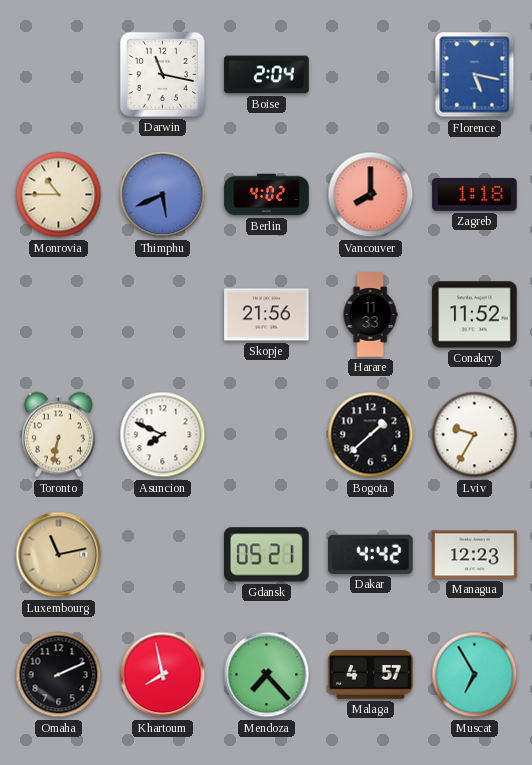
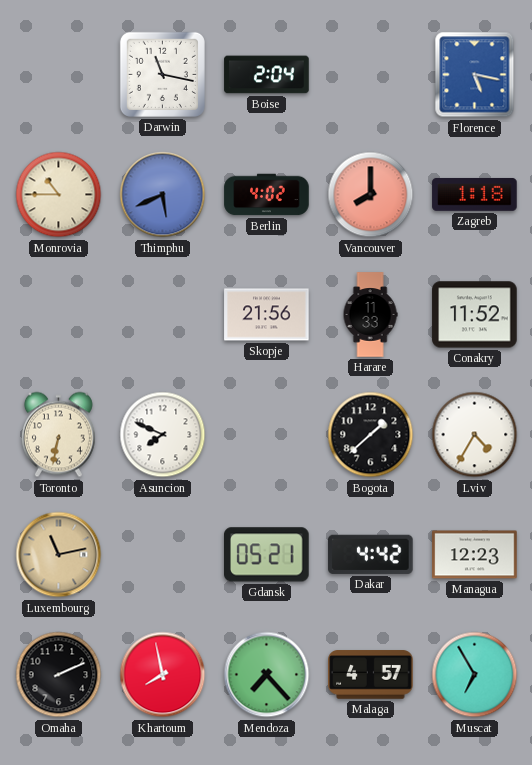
Lviv: 9:35 -> 4:35 (475, 435)
